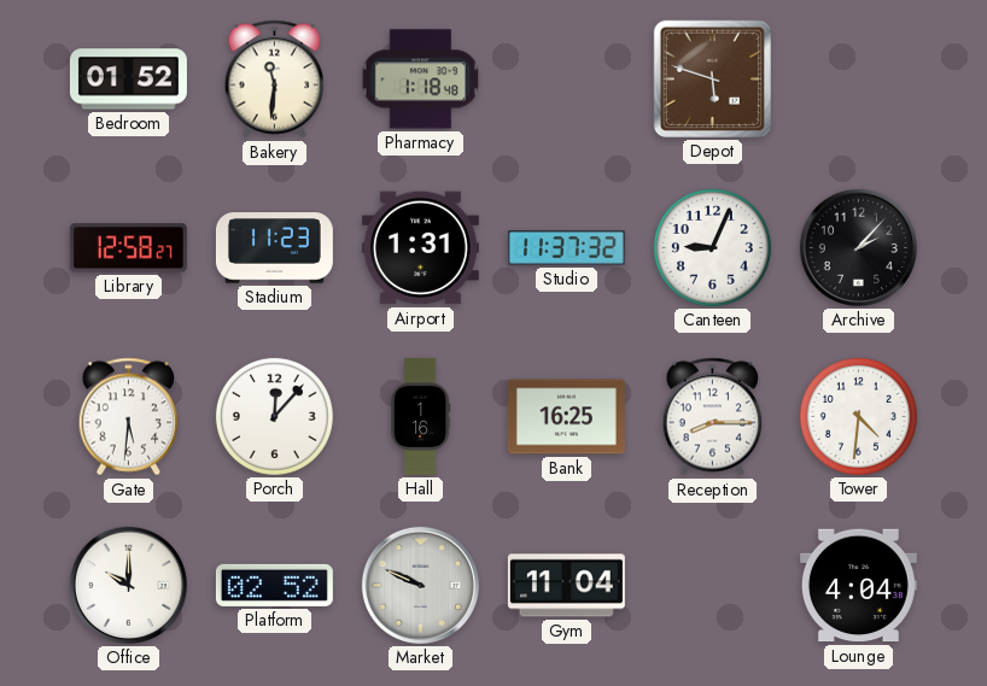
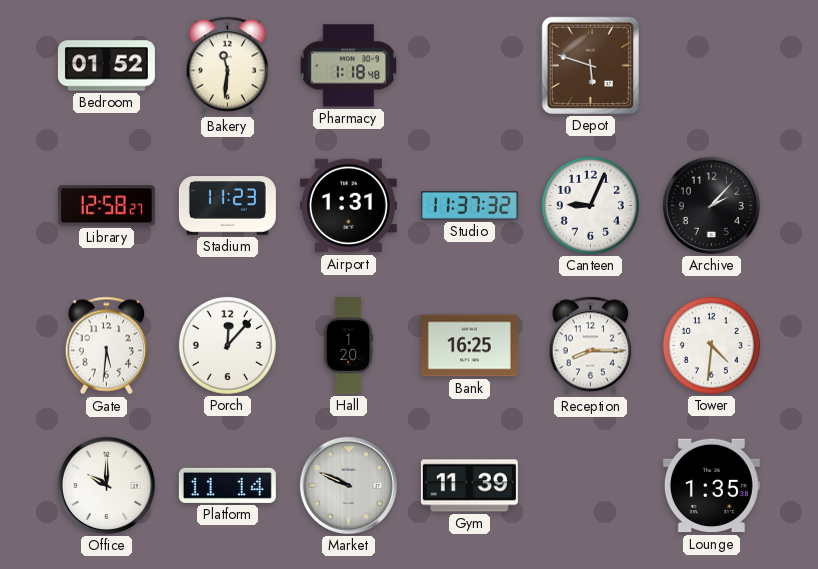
Hall: 1:16 -> 1:20 (349, 345)
Platform: 02:52 -> 11:14 (227, 485)
Gym: 11:04 -> 11:39 (469, 486)
Lounge: 4:04 -> 1:35 (711, 486)
